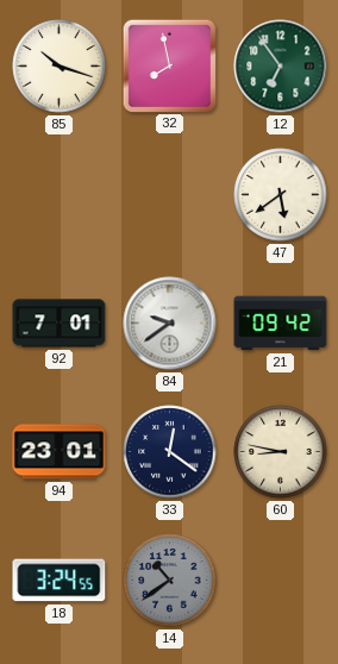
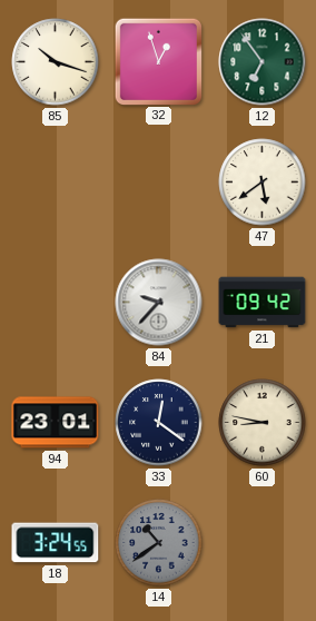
32: 7:58 -> 12:57 (158, 61)
92: 7:01 -> none (60, 324)
84: 9:39 -> 9:37 (159, 303)
